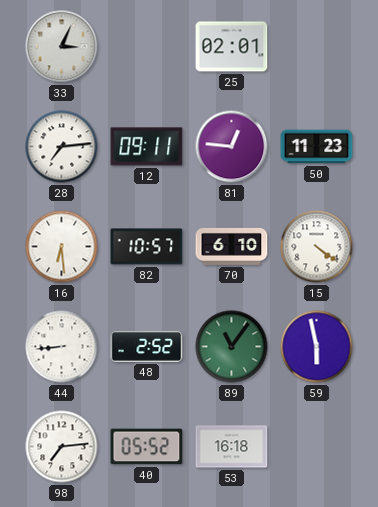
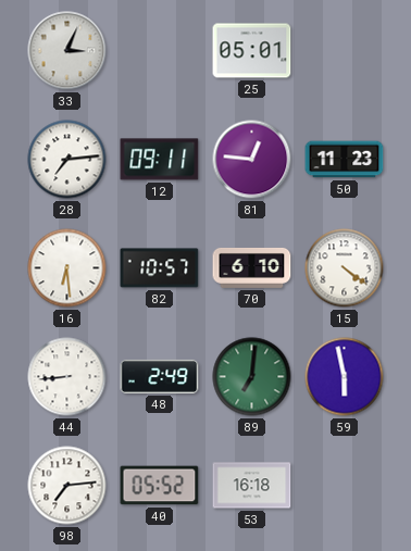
25: 02:01 -> 05:01 (252, 51)
48: 2:52 -> 2:49 (160, 376)
89: 11:06 -> 7:01 (252, 377)
